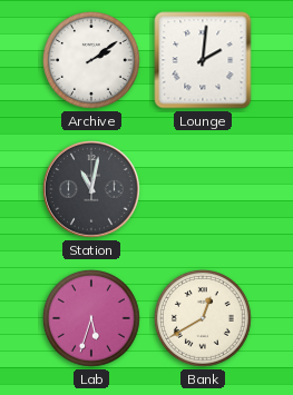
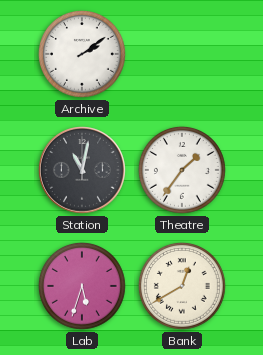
Lounge: 2:01 -> none (203, 60)
Theatre: none -> 1:36 (182, 170)
